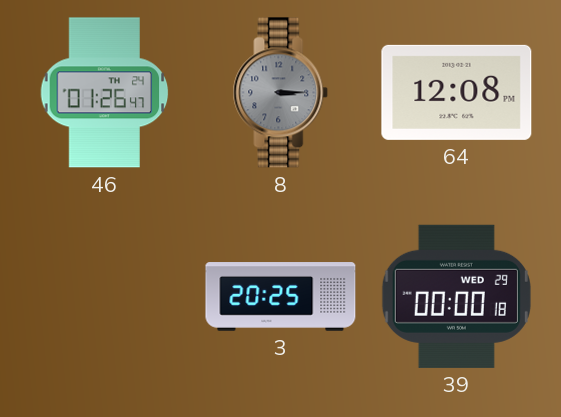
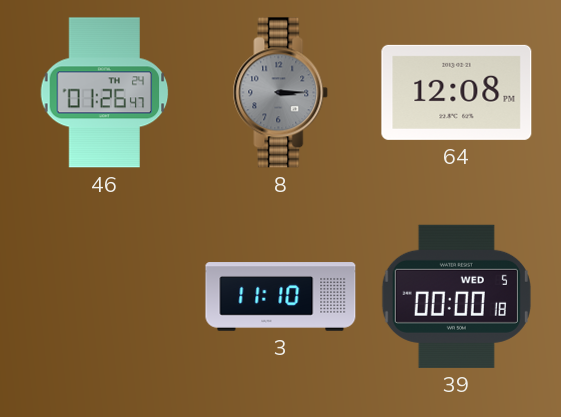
3: 20:25 -> 11:10 (281, 297)
39 date: WED 29 -> WED 5 (456, 296)
